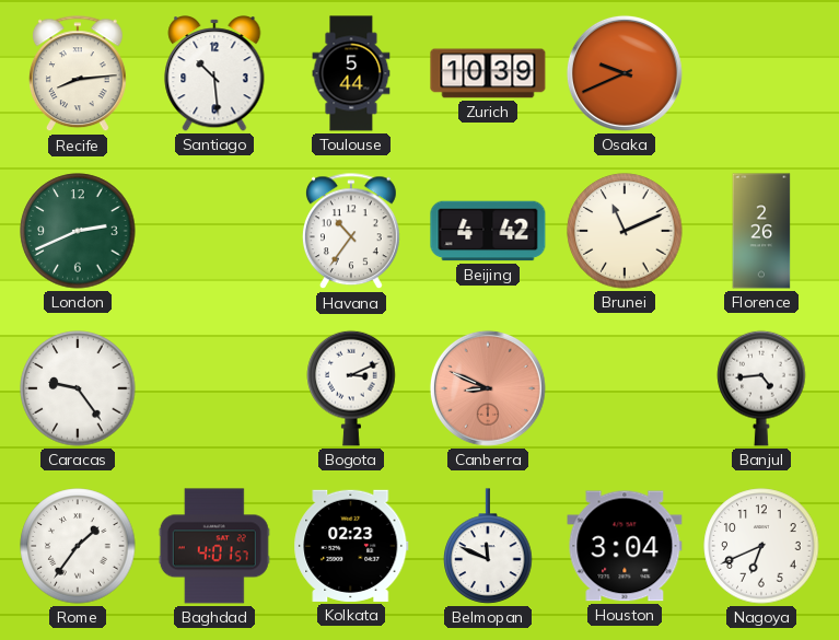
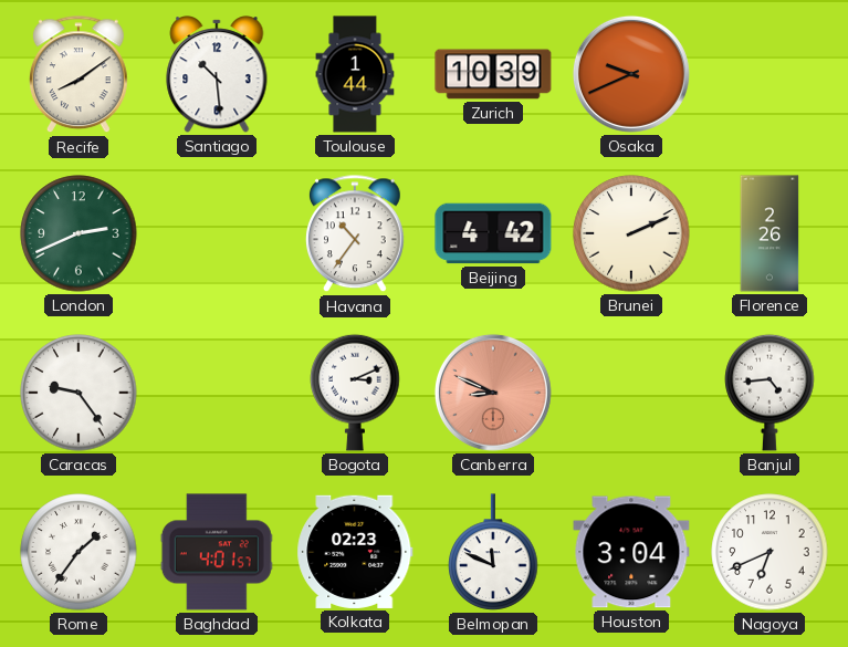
Recife: 8:14 -> 8:09 (78, 75)
Toulouse: 5:44 -> 1:44 (355, 74)
Brunei: 11:11 -> 2:11 (631, 233)
